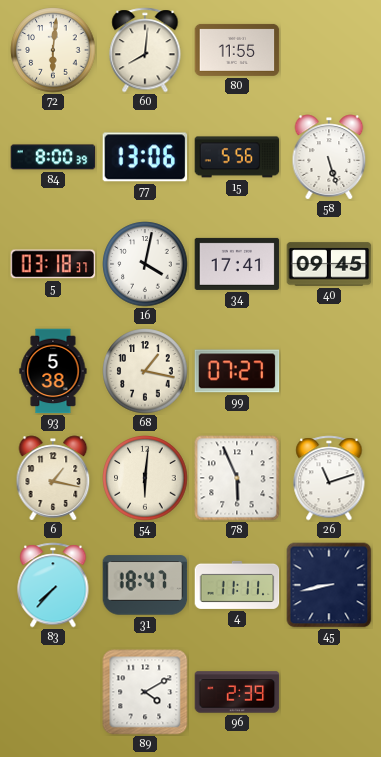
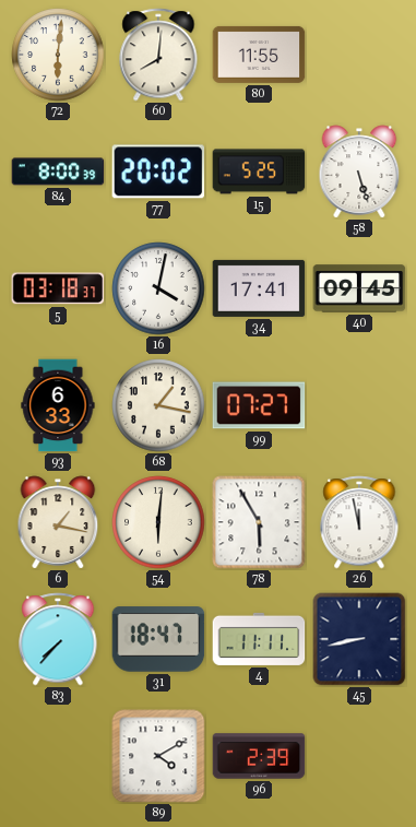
77: 13:06 -> 20:02 (158, 172)
15: 5:56 -> 5:25 (259, 172)
93: 5:38 -> 6:33 (58, 405)
78: 5:56 -> 5:55 (259, 522)
26: 11:12 -> 11:58 (359, 522)
